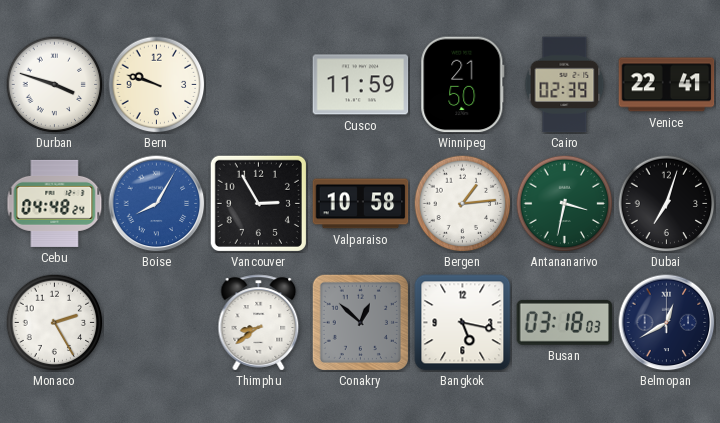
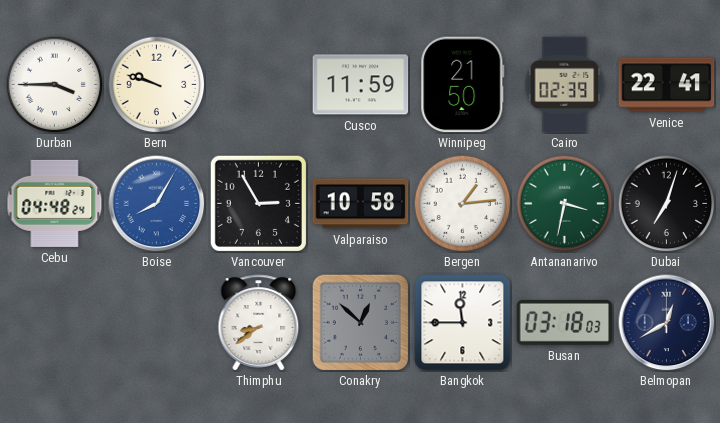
Durban: 3:48 -> 3:45 (54, 84)
Monaco: 2:25 -> none (54, 322)
Bangkok: 5:17 -> 11:45 (463, 323)
